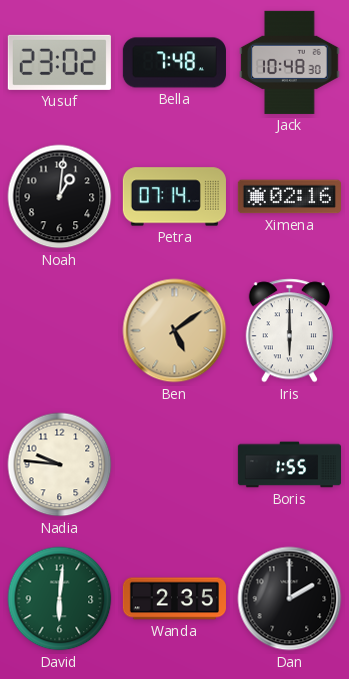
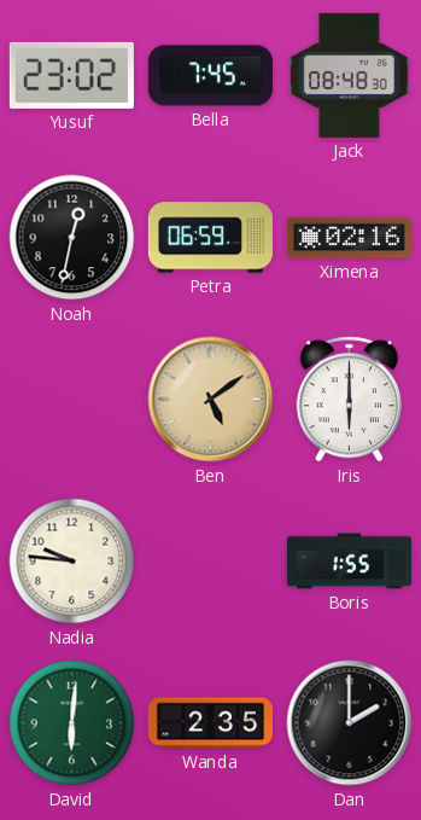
Bella: 7:48 -> 7:45 (210, 76)
Jack: 10:48 -> 08:48 (350, 75)
Noah: 1:01 -> 12:32 (72, 238)
Petra: 07:14 -> 06:59 (210, 238)
